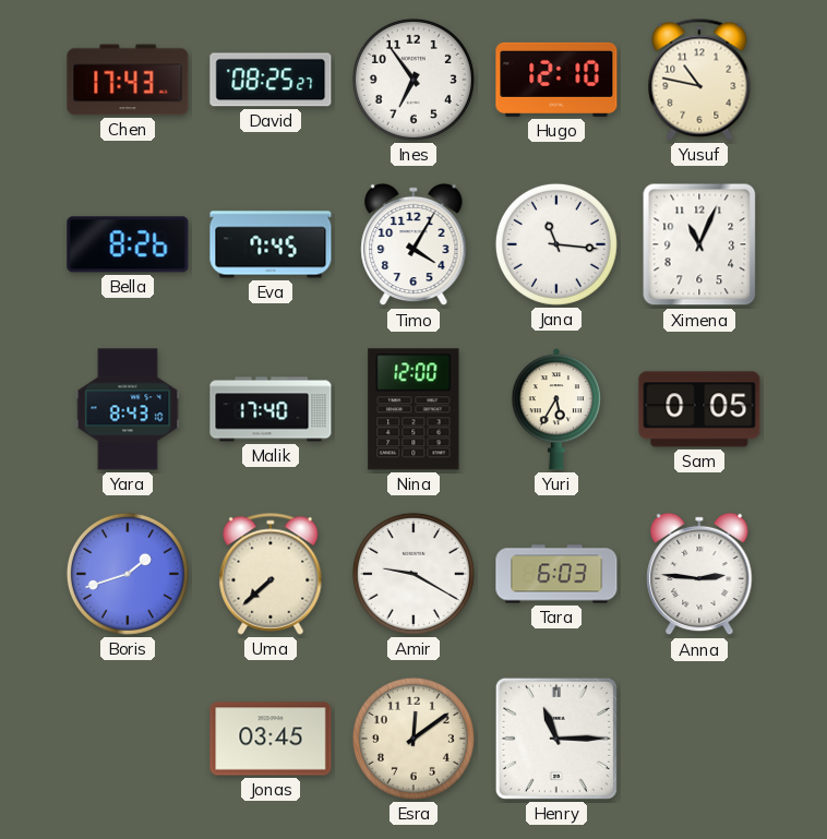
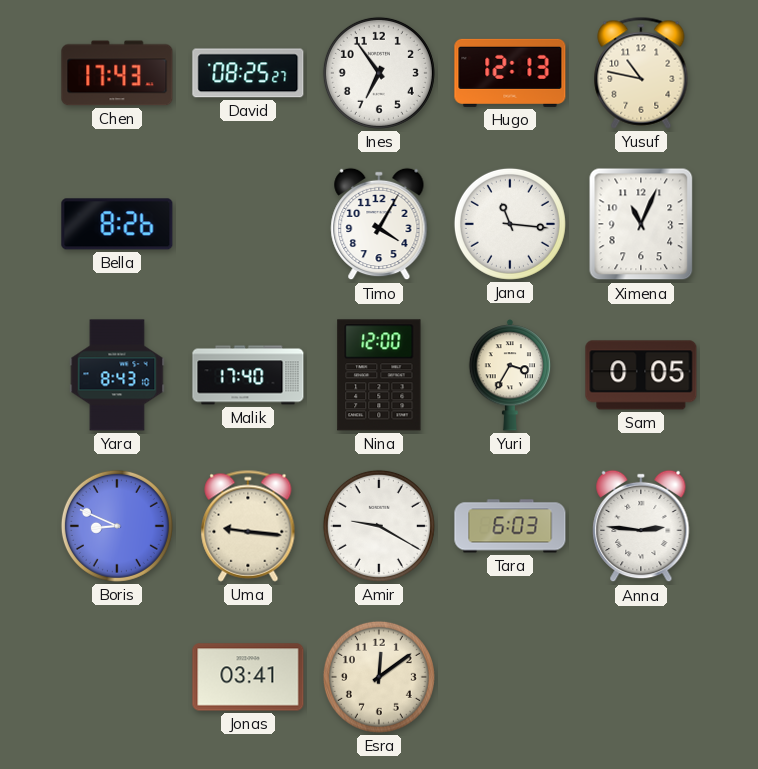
Hugo: 12:10 -> 12:13 (510, 73)
Eva: 7:45 -> none (271, 244)
Yuri: 5:35 -> 3:35 (510, 375)
Boris: 1:42 -> 8:49 (117, 526)
Uma: 7:38 -> 9:16 (248, 526)
Jonas: 03:45 -> 03:41 (248, 677)
Henry: 11:15 -> none (556, 739)
